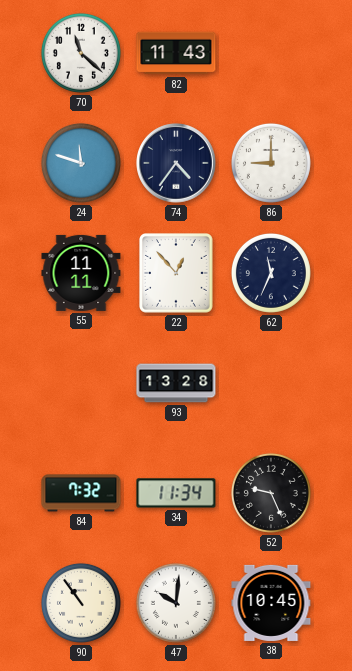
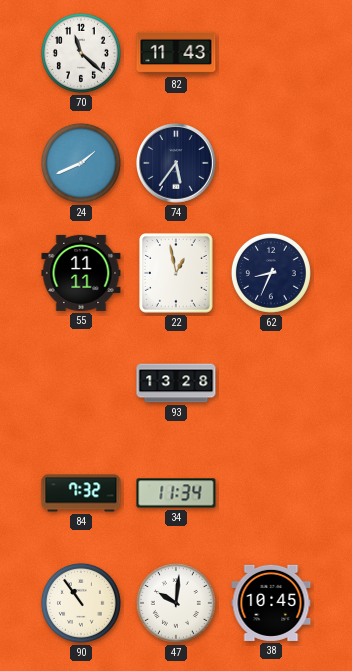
24: 11:48 -> 1:41 (81, 163)
74: 4:36 -> 5:36 (176, 163)
86: 9:00 -> none (271, 163)
22: 12:53 -> 12:58 (177, 274)
62: 11:34 -> 8:34 (271, 273)
52: 9:26 -> none (271, 493)
